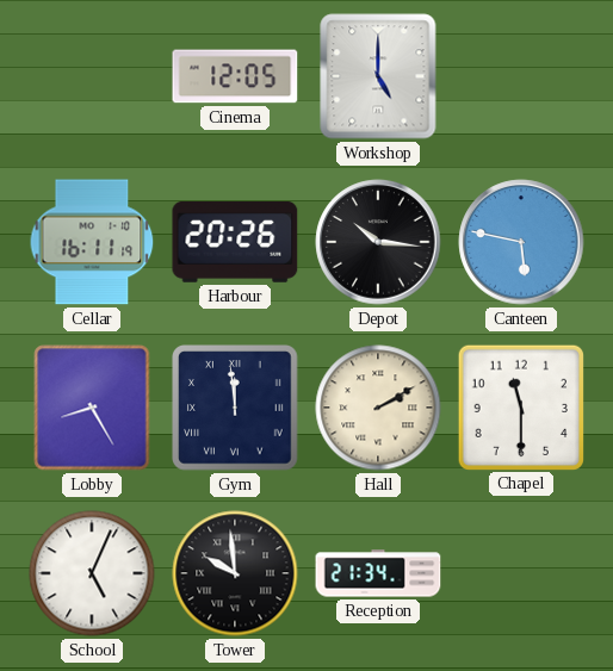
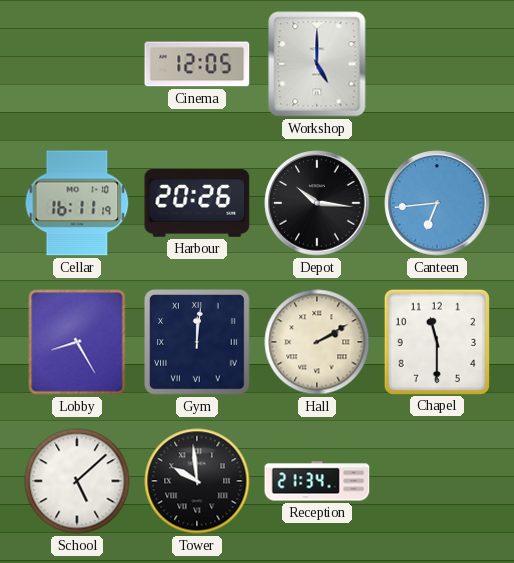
Canteen: 5:47 -> 6:44 (437, 203)
Gym: 11:59 -> 12:01 (198, 343)
School: 5:04 -> 5:08 (77, 481)
